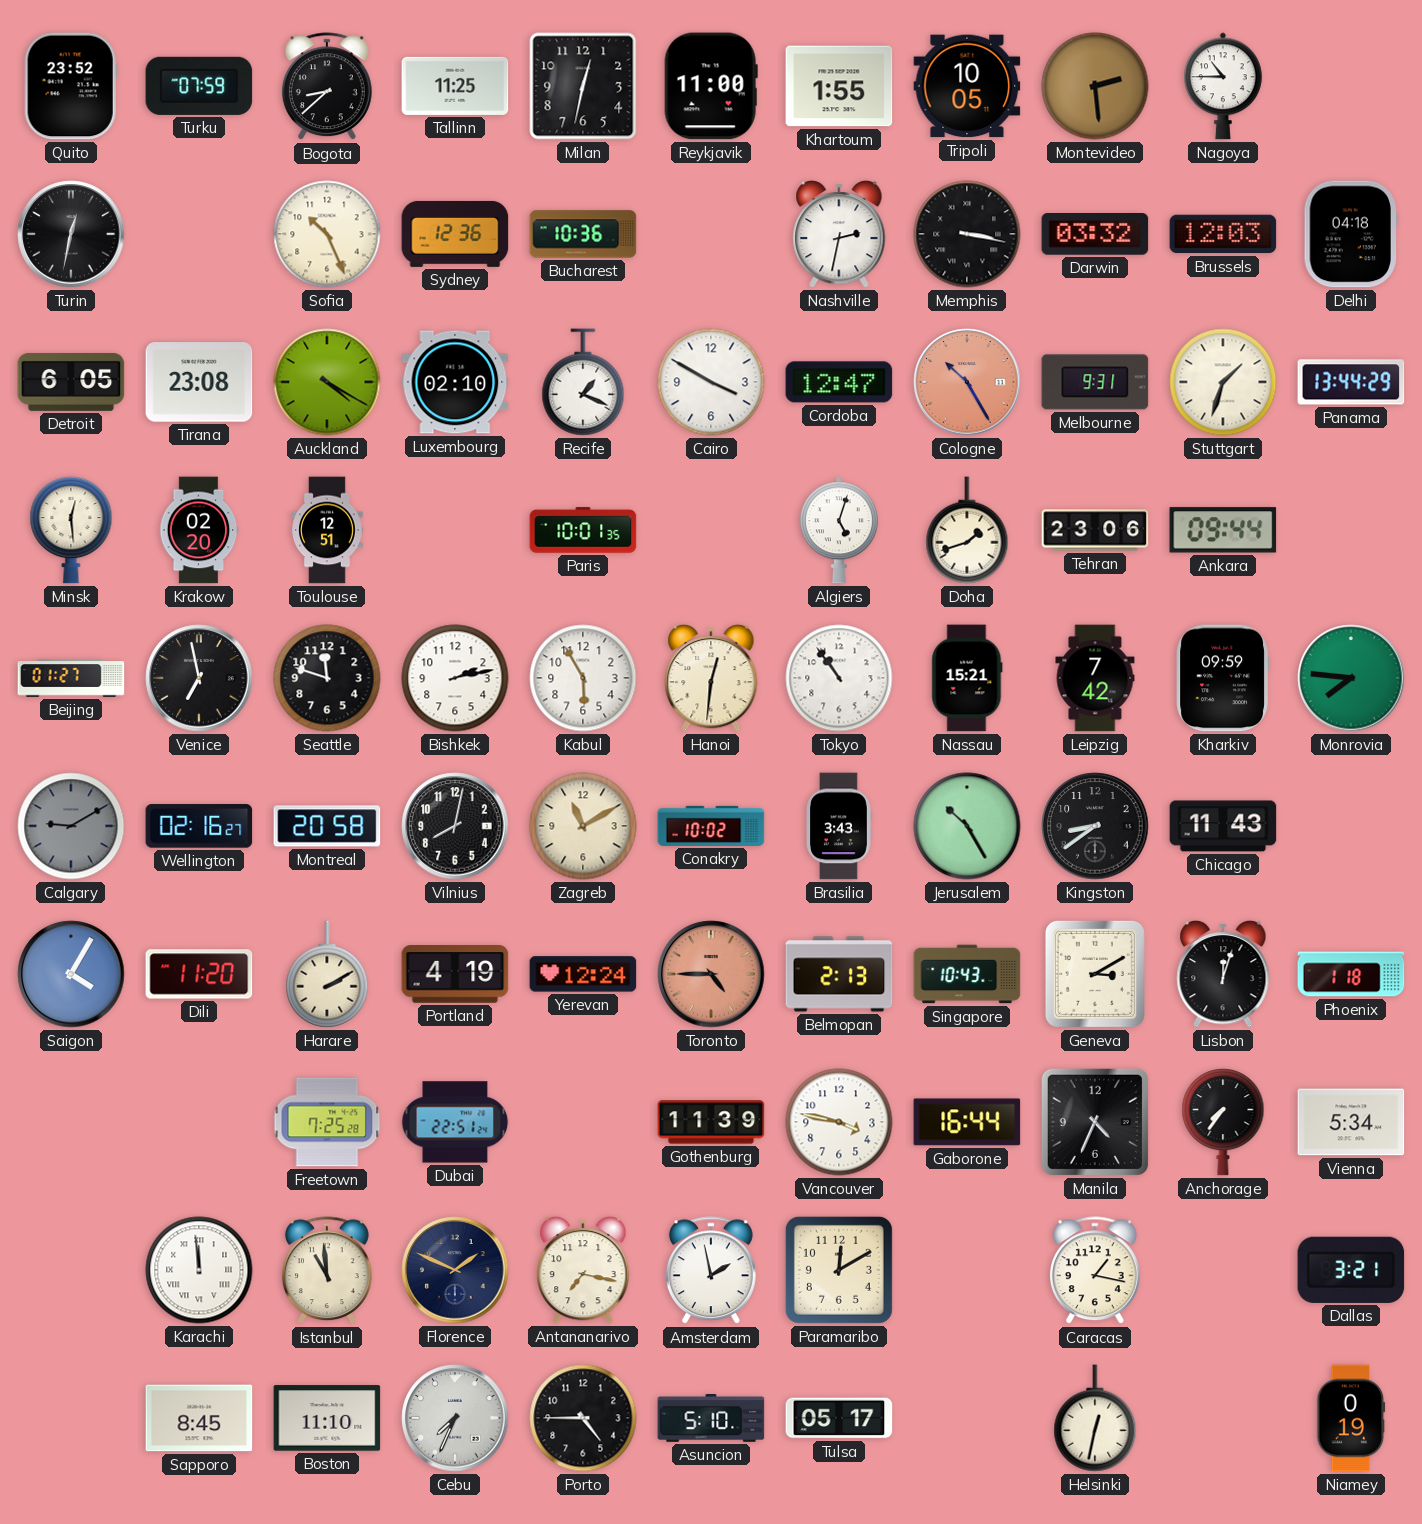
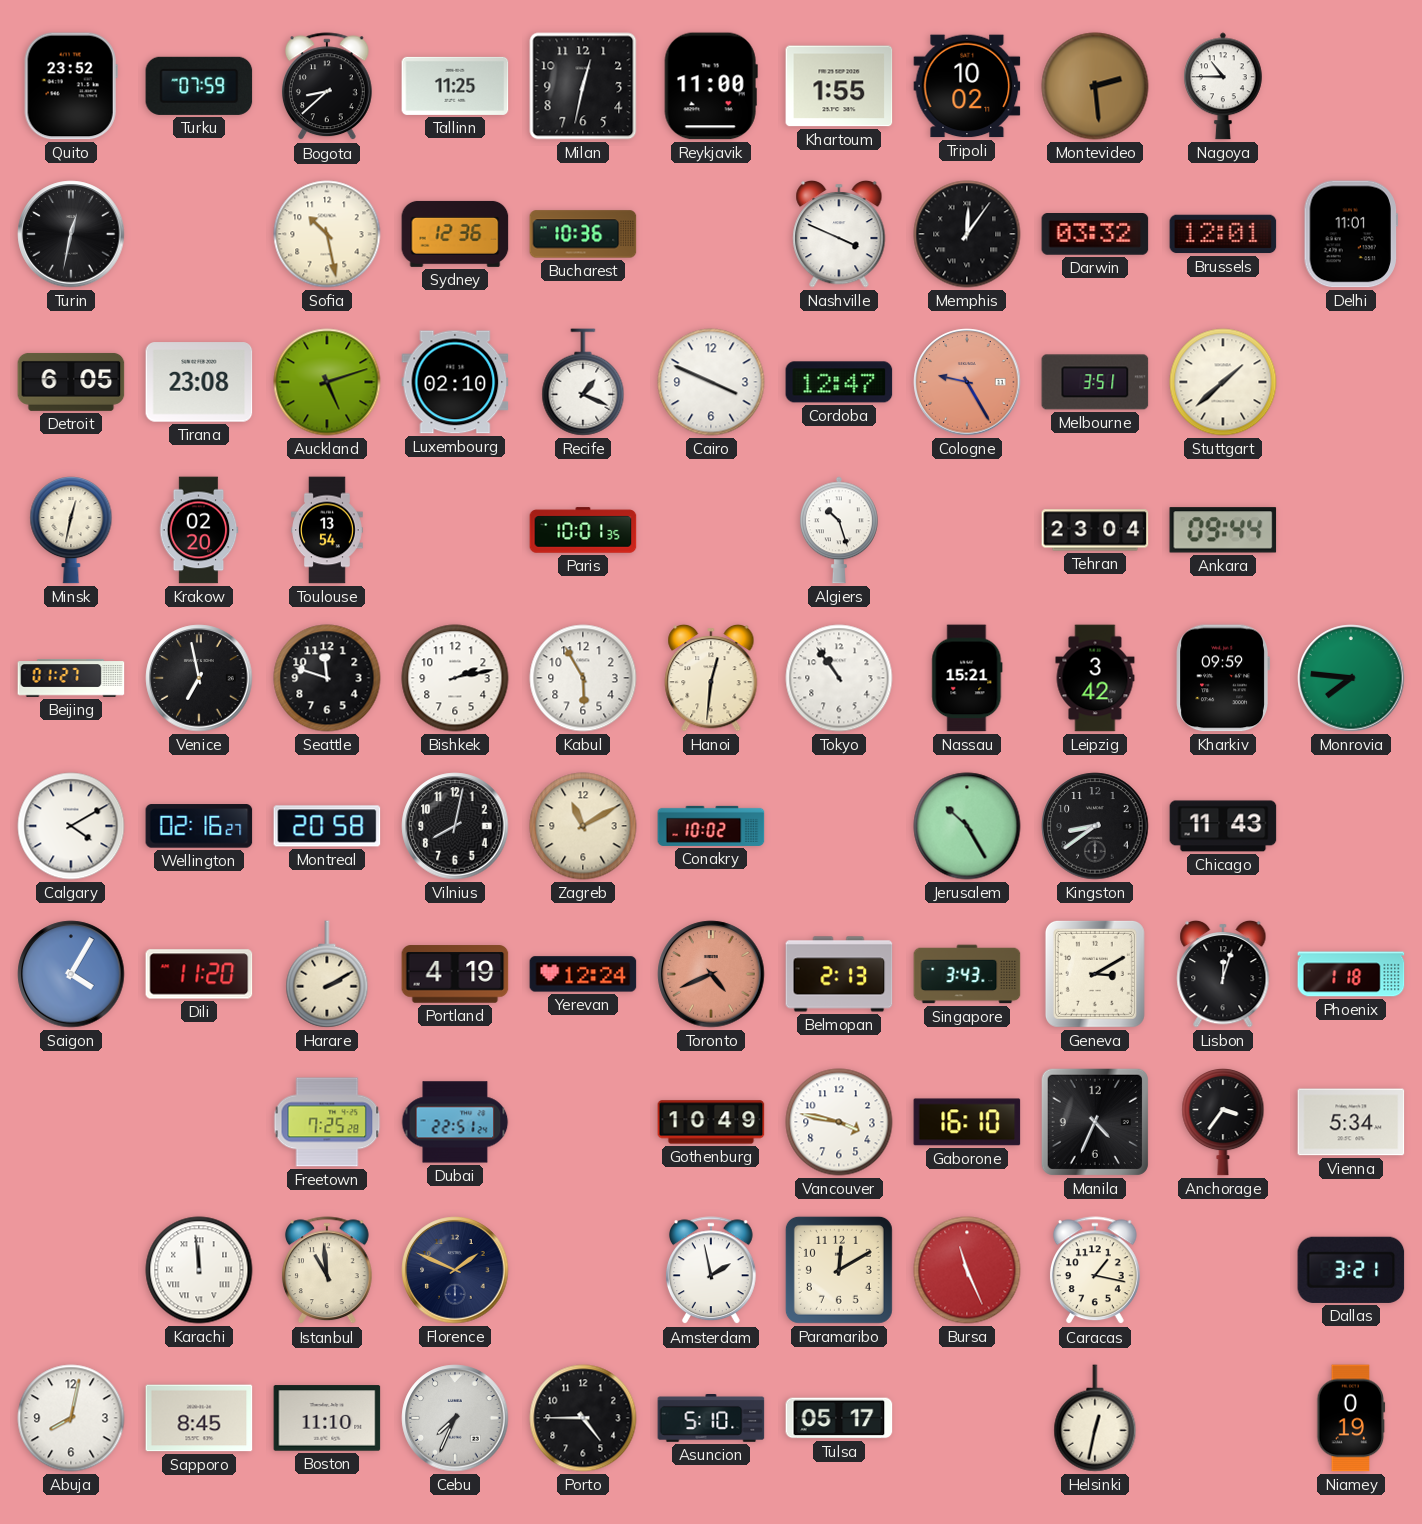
Tripoli: 10:05 -> 10:02 (967, 86)
Sofia: 10:26 -> 10:28 (327, 234)
Nashville: 2:32 -> 3:49 (839, 234)
Memphis: 3:17 -> 12:06 (967, 234)
Brussels: 12:03 -> 12:01 (1223, 234)
Delhi: 04:18 -> 11:01 (1351, 234)
Auckland: 4:20 -> 5:12 (327, 382)
Cairo: 3:50 -> 3:49 (711, 382)
Cologne: 10:25 -> 9:25 (967, 382)
Melbourne: 9:31 -> 3:51 (1095, 382)
Stuttgart: 1:33 -> 1:38 (1223, 382)
Panama: 13:44 -> none (1351, 382)
Minsk: 12:29 -> 12:32 (71, 531)
Toulouse: 12:51 -> 13:54 (327, 530)
Algiers: 5:03 -> 10:27 (839, 530)
Doha: 1:42 -> none (967, 530)
Tehran: 23:06 -> 23:04 (1095, 530)
Leipzig: 7:42 -> 3:42 (1095, 678)
Calgary: 9:10 -> 4:10 (71, 826)
Calgary dial: grey -> white (71, 826)
Brasilia: 3:43 -> none (839, 826)
Toronto: 4:45 -> 4:41 (711, 974)
Singapore: 10:43 -> 3:43 (967, 974)
Gothenburg: 11:39 -> 10:49 (711, 1122)
Gaborone: 16:44 -> 16:10 (967, 1122)
Anchorage: 7:36 -> 3:36 (1223, 1123)
Antananarivo: 7:17 -> none (583, 1270)
Bursa: none -> 11:26 (967, 1270)
Abuja: none -> 8:02 (71, 1418)
